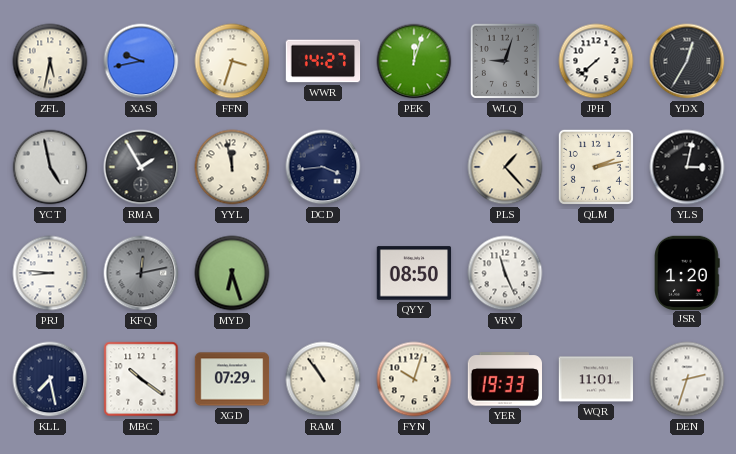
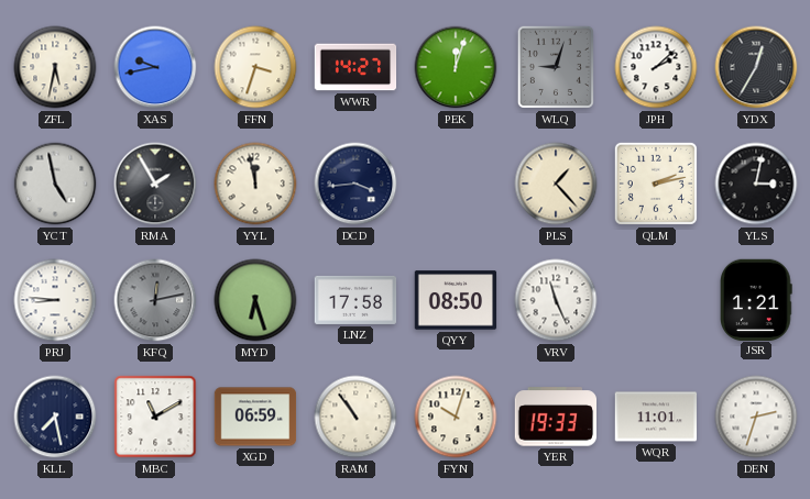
JPH: 7:38 -> 2:08 (656, 67)
LNZ: none -> 17:58 (355, 300)
JSR: 1:20 -> 1:21 (757, 299)
MBC: 10:21 -> 11:10 (155, 417)
XGD: 07:29 -> 06:59 (255, 417)
